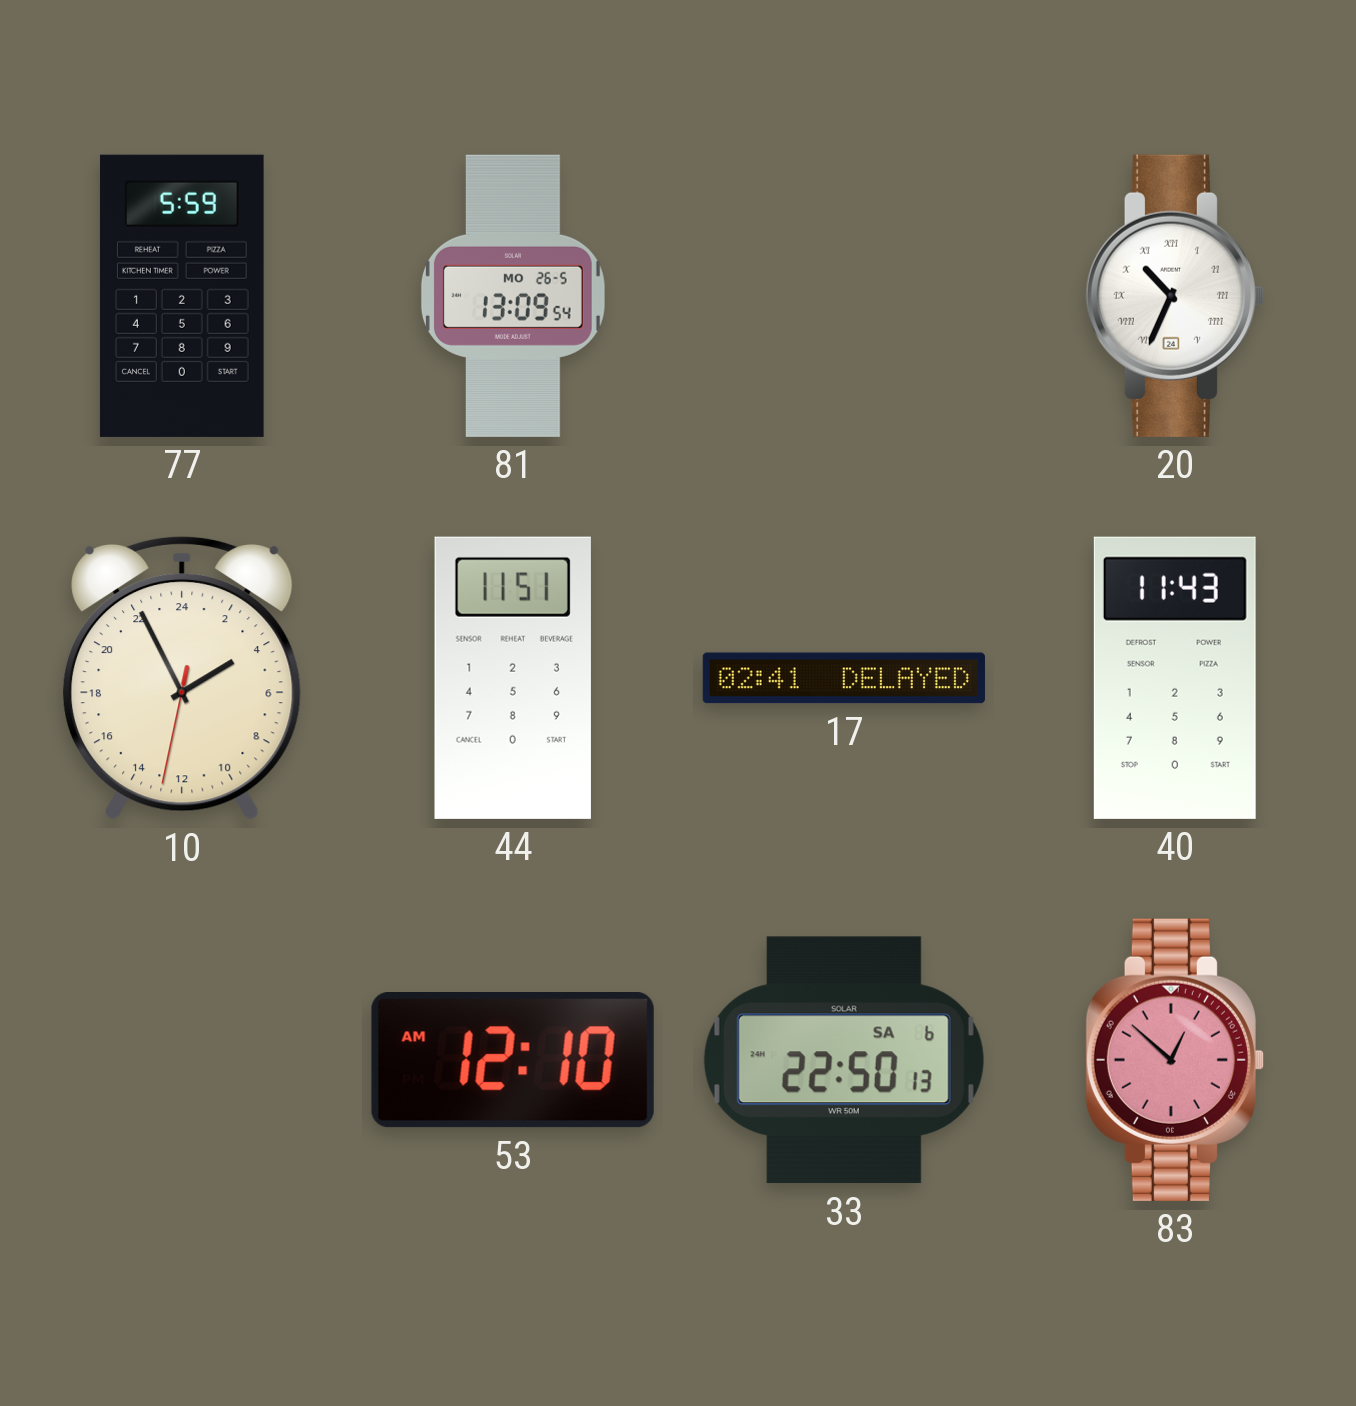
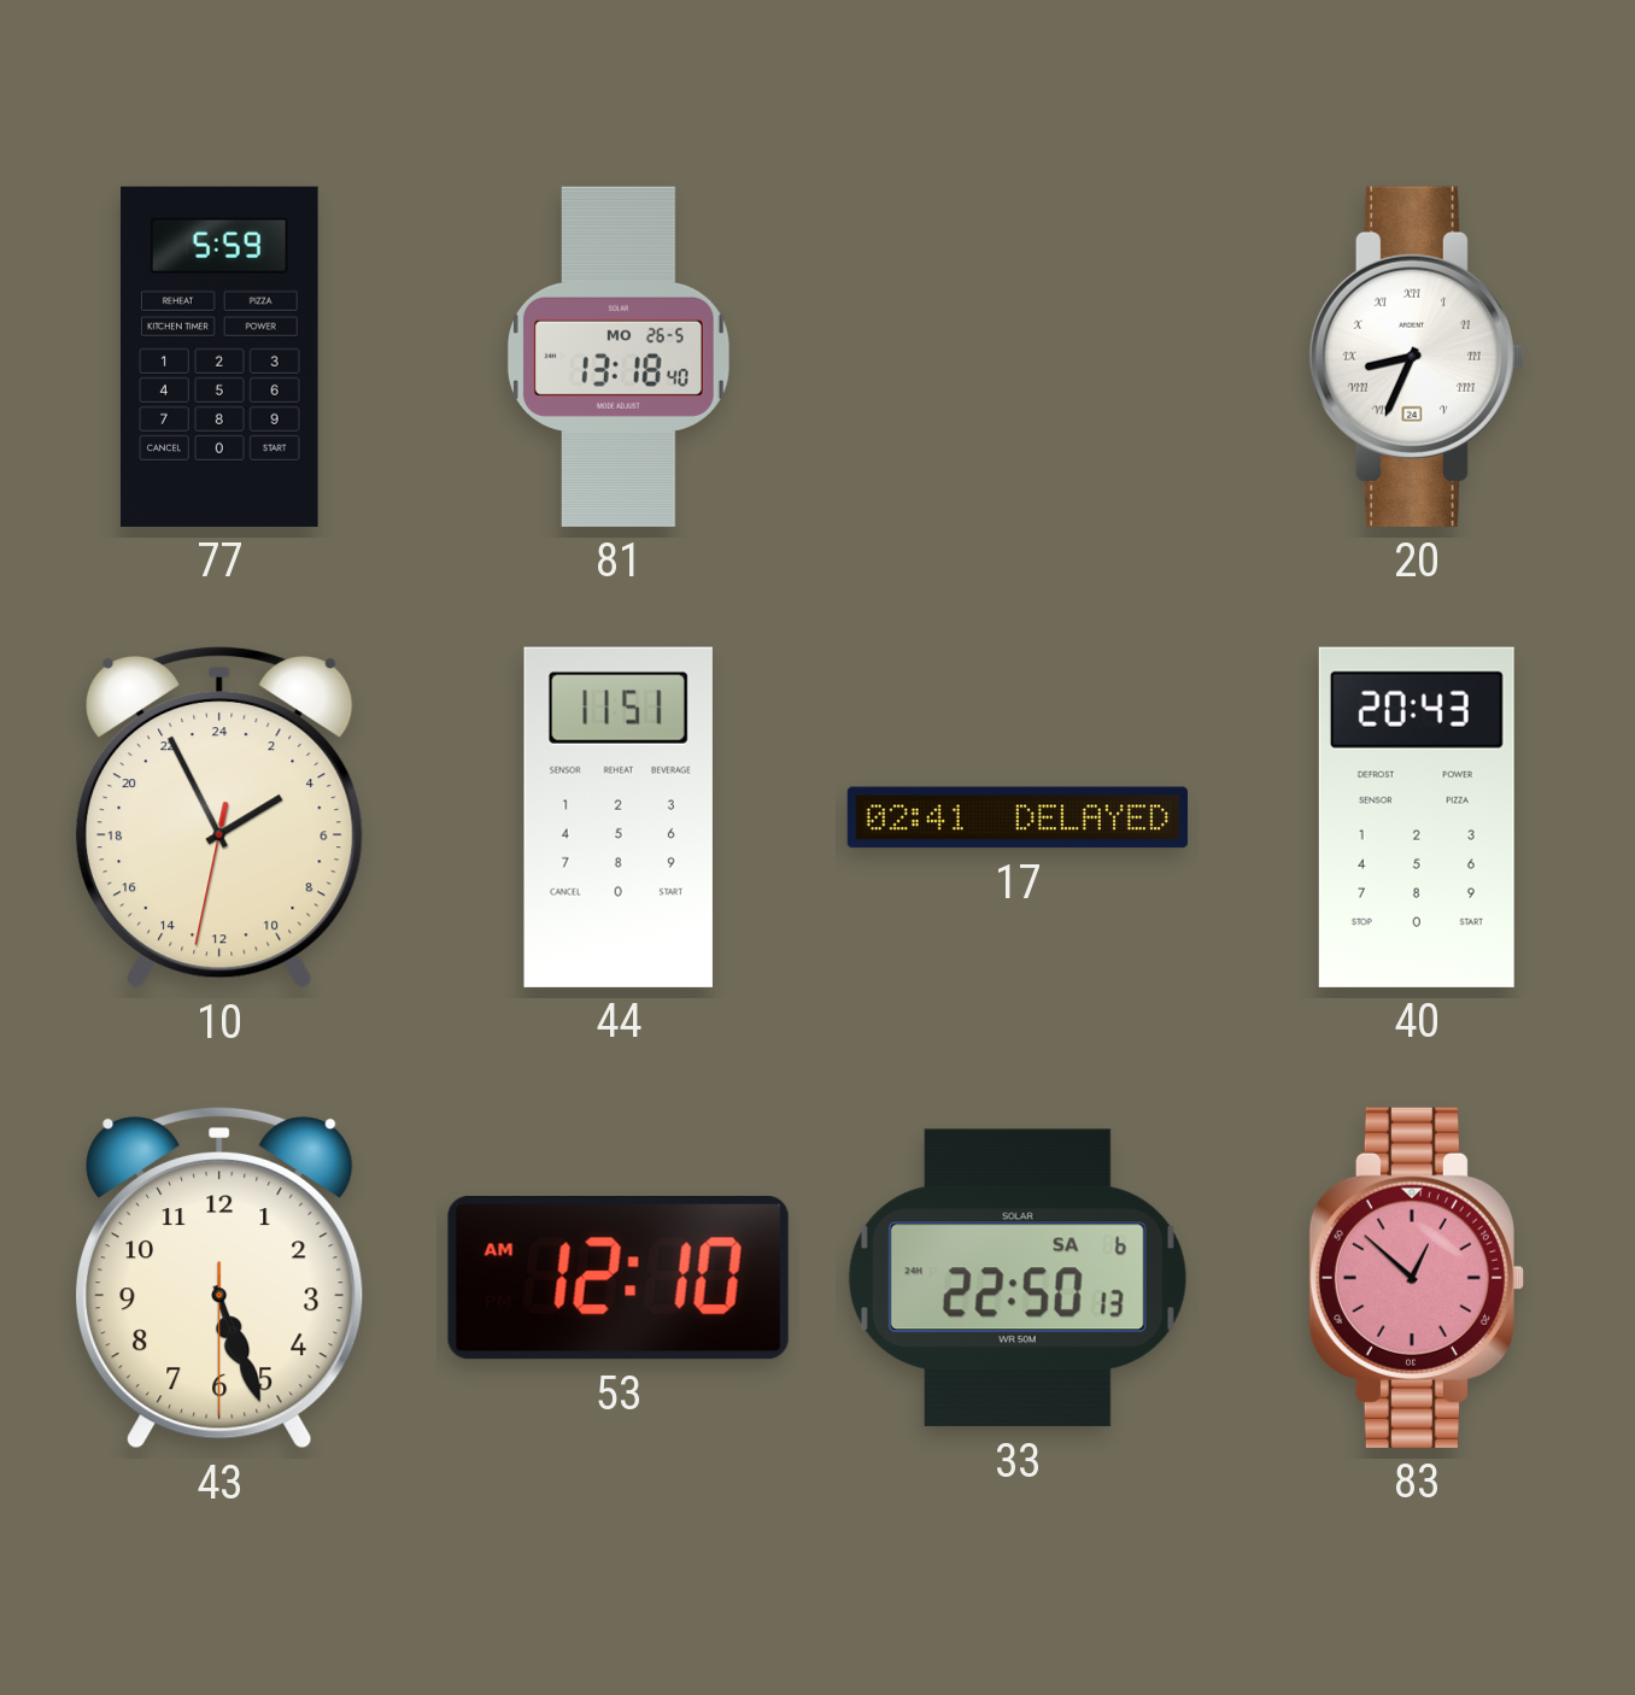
81: 13:09 -> 13:18 (619, 357)
20: 10:34 -> 8:34 (1417, 357)
40: 11:43 -> 20:43 (1417, 817)
43: none -> 5:26 (221, 1278)
